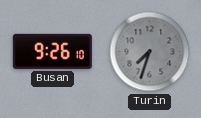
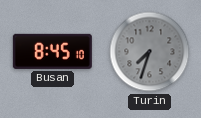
Busan: 9:26 -> 8:45 (52, 51)
